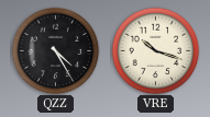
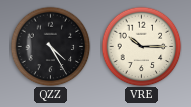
VRE: 10:18 -> 10:15 (141, 46)
